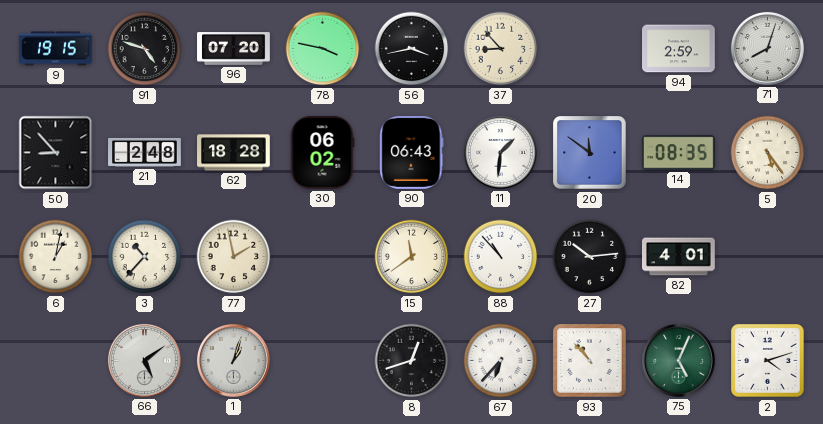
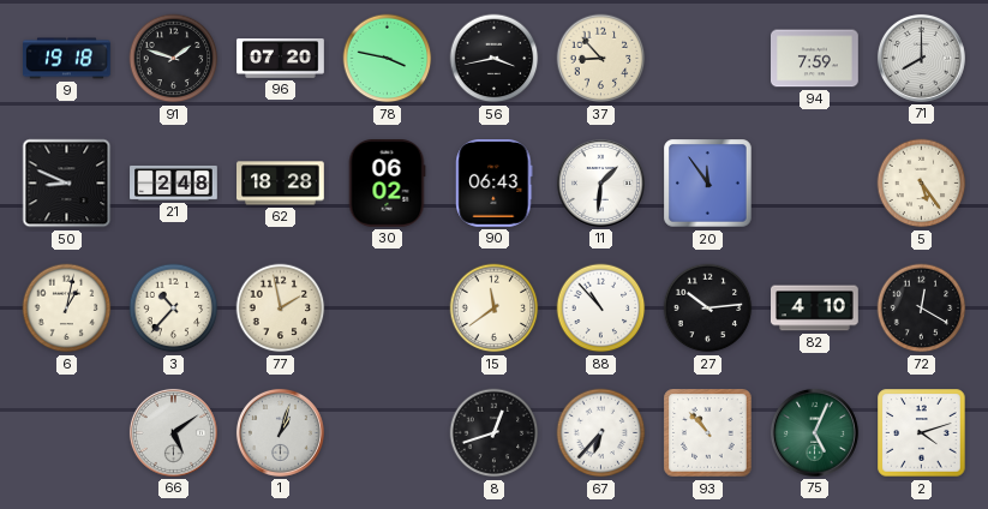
9: 19:15 -> 19:18 (67, 59)
91: 4:48 -> 1:48 (174, 59)
94: 2:59 -> 7:59 (815, 59)
71: 8:03 -> 8:00 (921, 58)
50: 8:53 -> 8:49 (67, 184)
20: 11:51 -> 11:54 (708, 184)
14: 08:35 -> none (679, 153)
82: 4:01 -> 4:10 (815, 309)
72: none -> 12:20 (922, 309)
